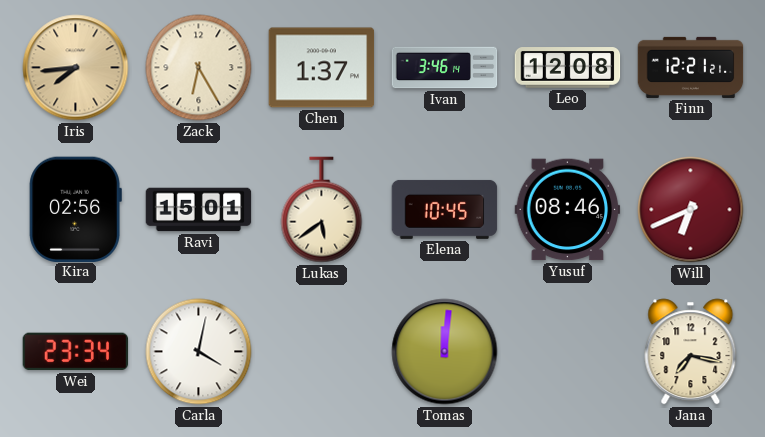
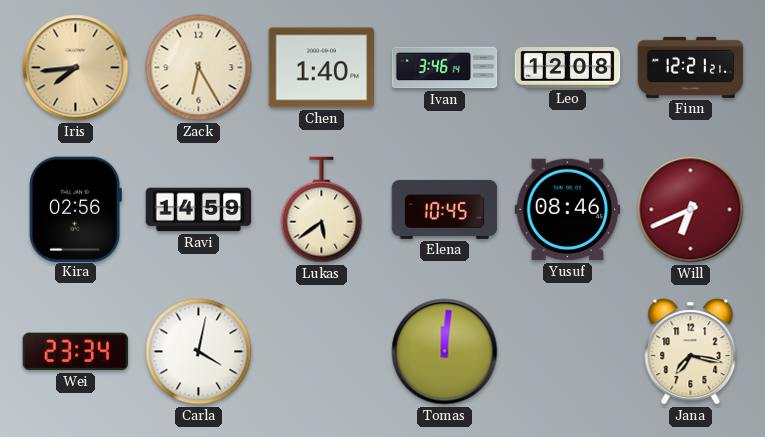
Chen: 1:37 -> 1:40 (322, 68)
Ravi: 15:01 -> 14:59 (199, 210)
